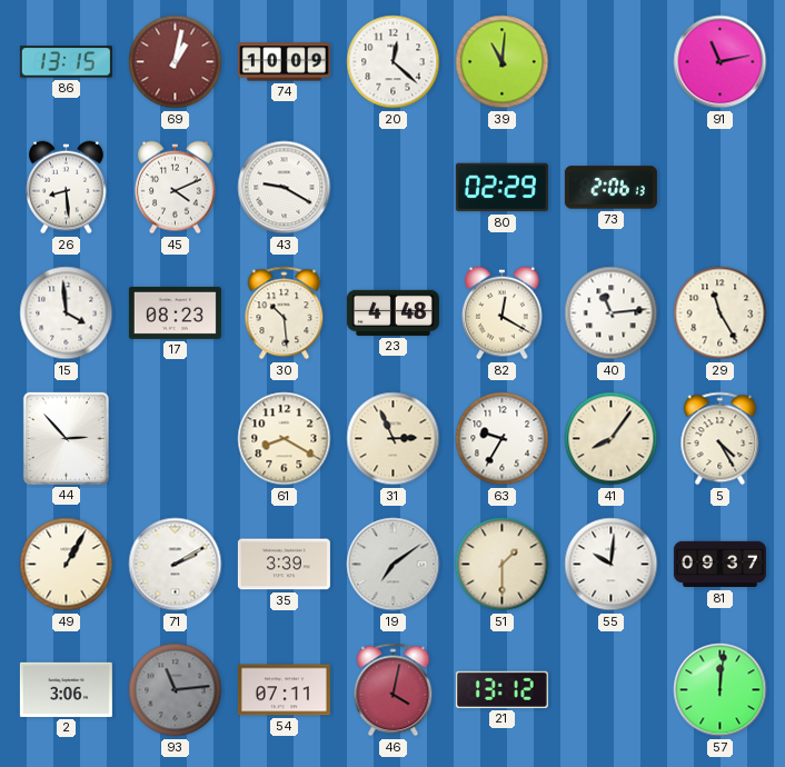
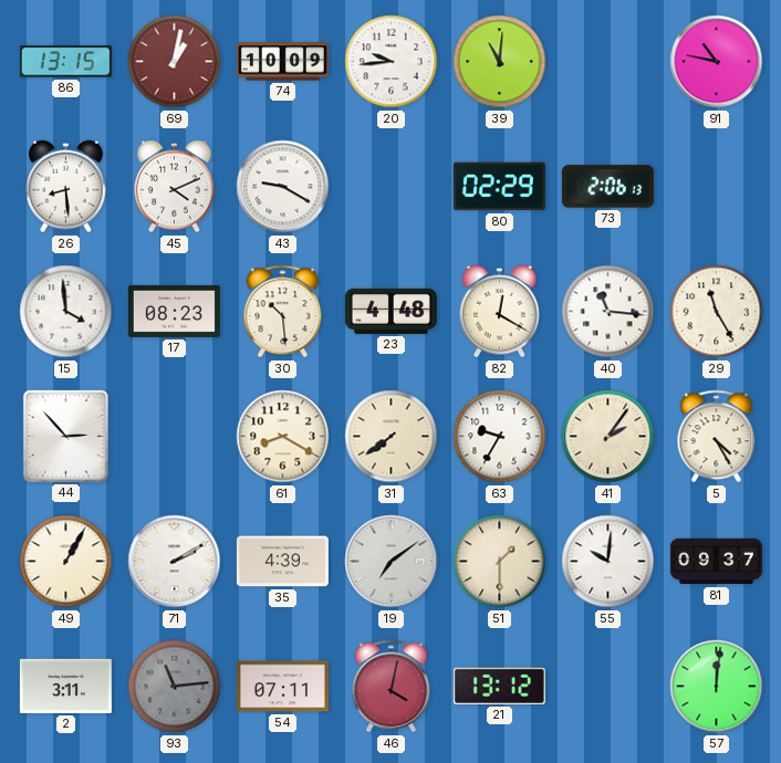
20: 12:22 -> 9:44 (392, 62)
91: 11:13 -> 10:47 (717, 62)
40: 11:14 -> 11:16 (608, 312)
31: 2:56 -> 7:39 (392, 437)
41: 8:06 -> 2:06 (608, 437)
35: 3:39 -> 4:39 (282, 562)
2: 3:06 -> 3:11 (65, 686)
